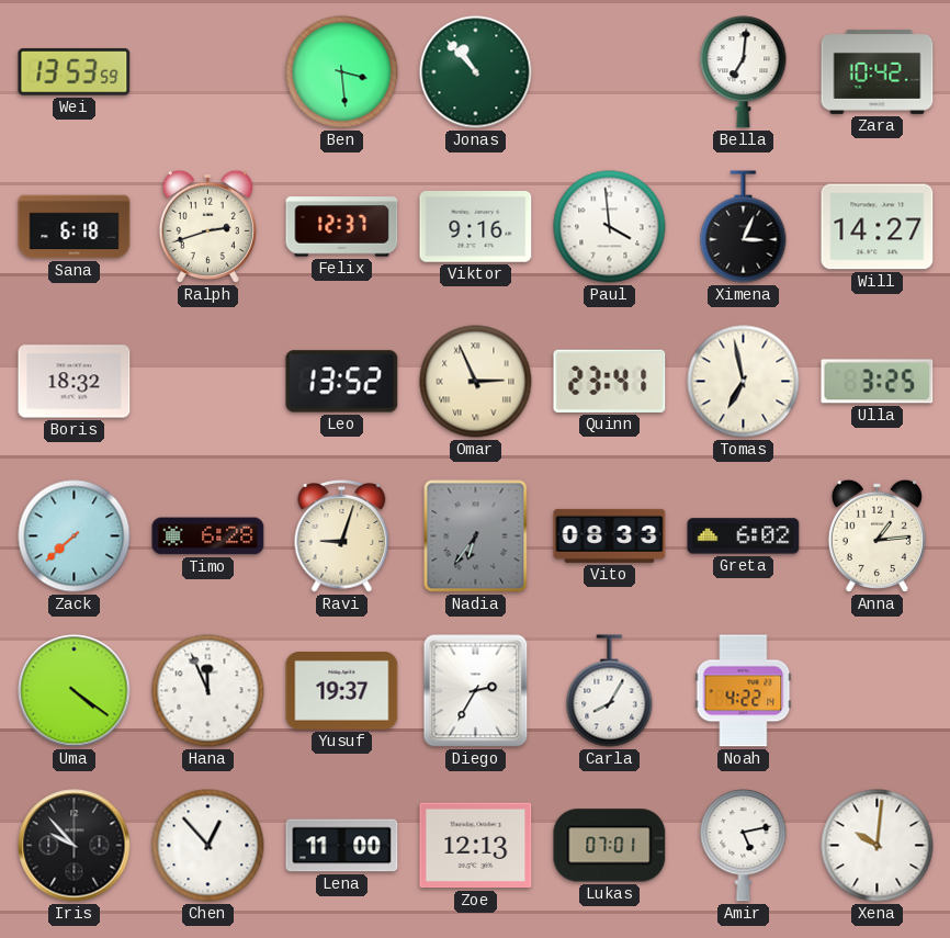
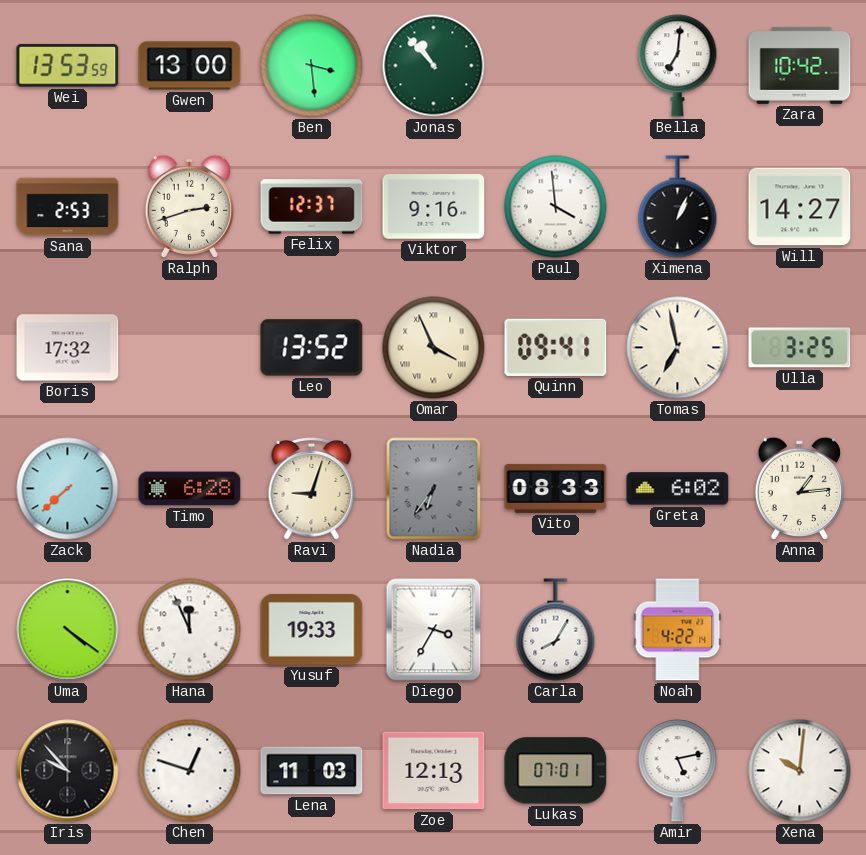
Gwen: none -> 13:00 (190, 66)
Sana: 6:18 -> 2:53 (68, 207)
Ximena: 3:04 -> 1:04 (678, 207)
Boris: 18:32 -> 17:32 (68, 348)
Omar: 2:56 -> 3:56 (434, 348)
Quinn: 23:41 -> 09:41 (556, 347)
Yusuf: 19:37 -> 19:33 (312, 630)
Diego: 2:35 -> 3:35 (434, 630)
Chen: 12:53 -> 12:48 (190, 771)
Lena: 11:00 -> 11:03 (312, 771)
